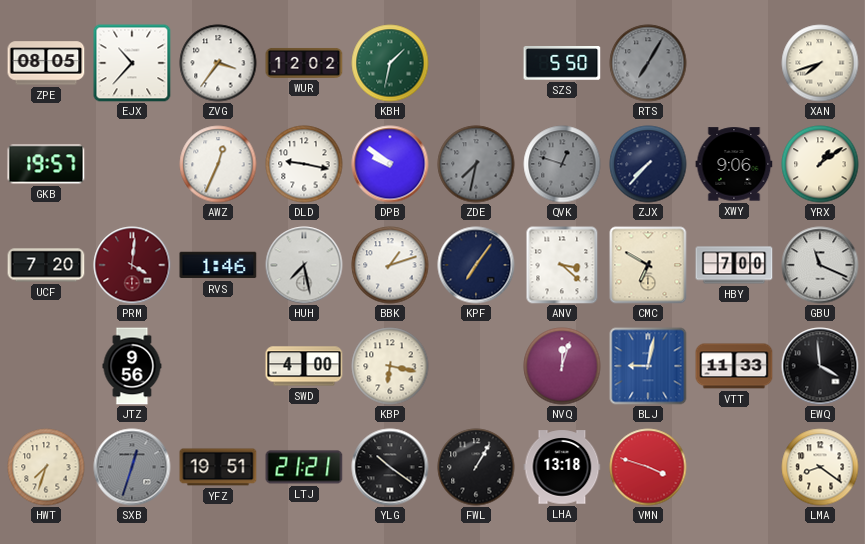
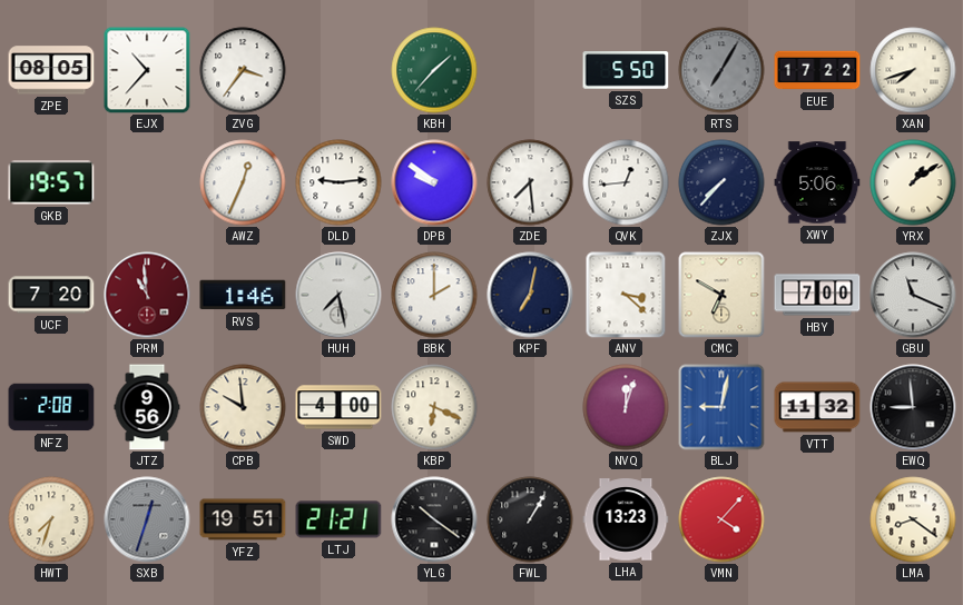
WUR: 12:02 -> none (304, 63)
KBH: 1:32 -> 1:37 (434, 70)
EUE: none -> 17:22 (817, 70)
DLD: 9:17 -> 9:14 (338, 182)
ZDE: 7:32 -> 7:29 (530, 182)
ZDE dial: grey -> white (530, 182)
QVK: 12:48 -> 12:44 (626, 182)
QVK dial: grey -> white (626, 182)
XWY: 9:06 -> 5:06 (817, 182)
PRM: 4:01 -> 10:59 (147, 295)
BBK: 1:12 -> 2:00 (434, 295)
KPF: 7:06 -> 7:02 (530, 295)
NFZ: none -> 2:08 (51, 407)
CPB: none -> 9:59 (243, 407)
KBP: 6:17 -> 6:19 (434, 407)
VTT: 11:33 -> 11:32 (817, 407)
EWQ: 3:59 -> 8:59 (913, 407)
LHA: 13:18 -> 13:23 (626, 519)
VMN: 3:48 -> 4:07 (721, 519)
